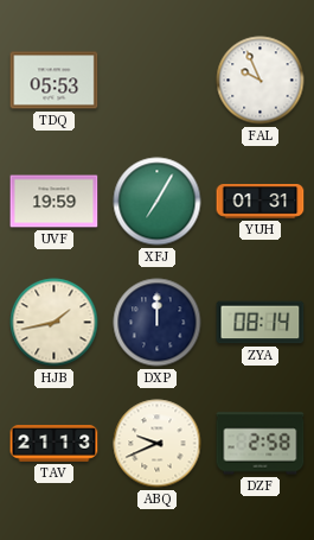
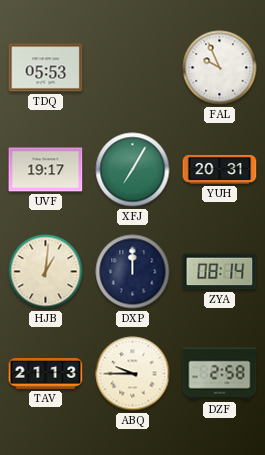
UVF: 19:59 -> 19:17 (46, 170)
YUH: 01:31 -> 20:31 (220, 170)
HJB: 1:43 -> 1:01 (46, 272)
ABQ: 9:41 -> 9:45 (133, 374)
